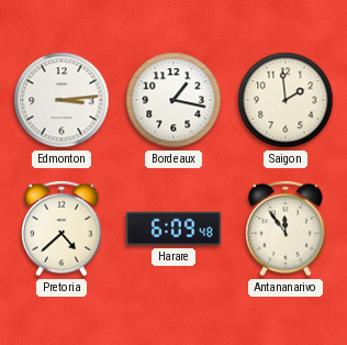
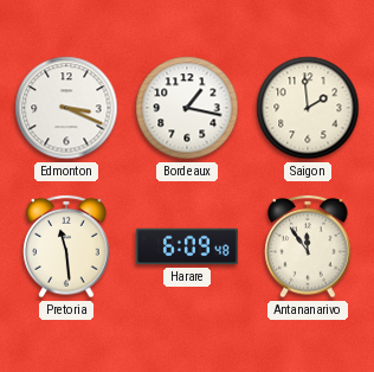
Edmonton: 3:14 -> 3:19 (66, 108)
Pretoria: 4:38 -> 11:29 (66, 246)
